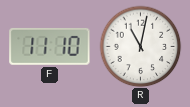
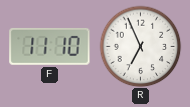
R: 11:02 -> 6:56 (140, 46)
